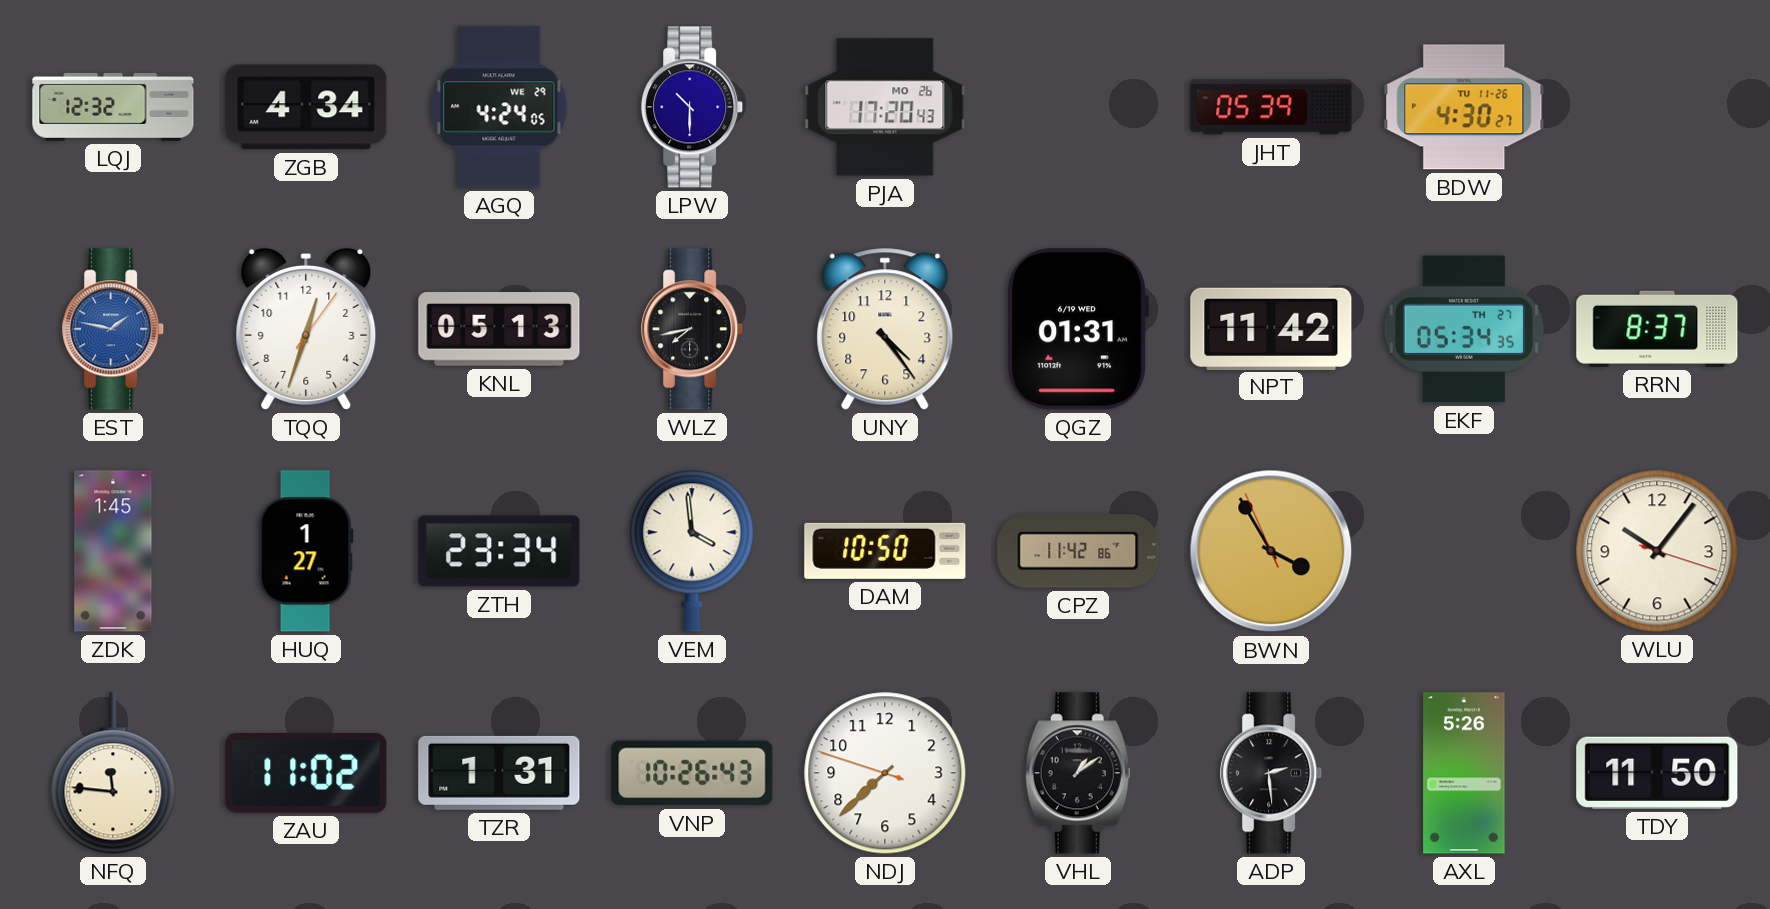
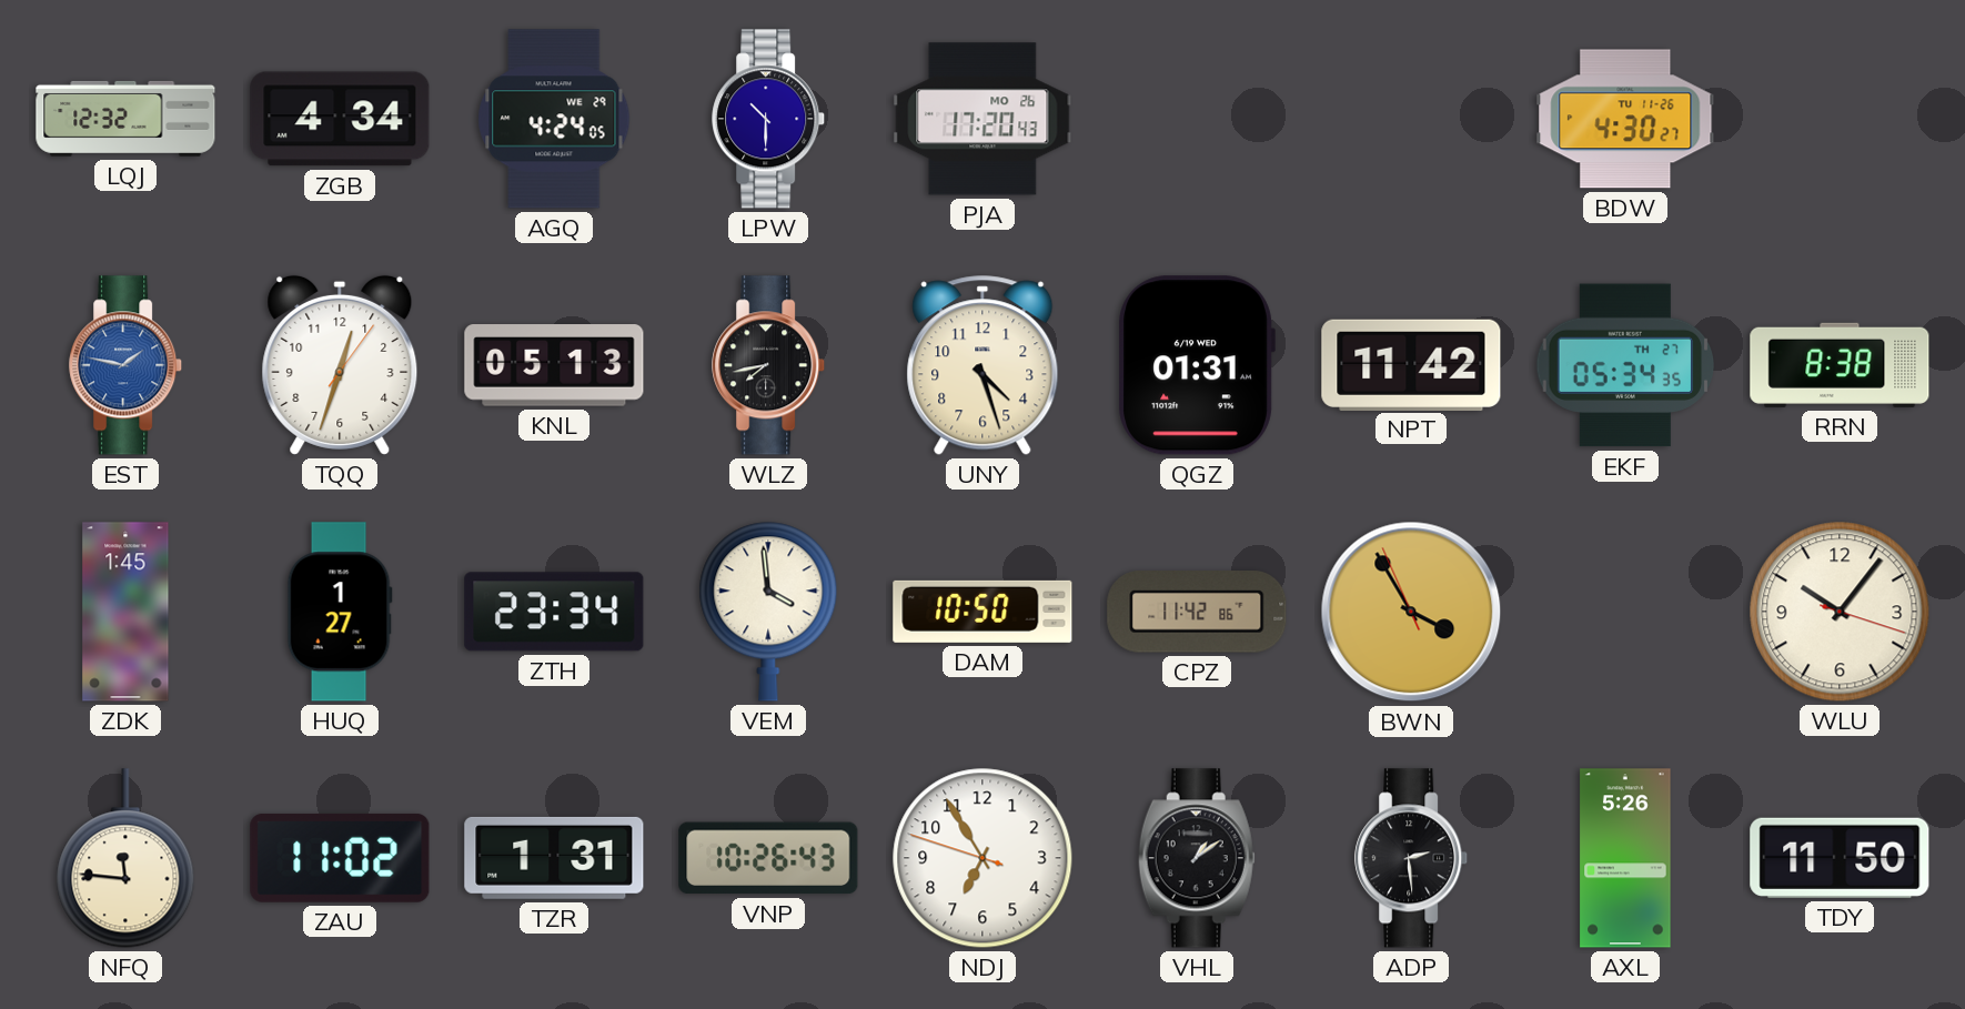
JHT: 05:39 -> none (1271, 107)
UNY: 4:24 -> 4:27 (982, 365)
RRN: 8:37 -> 8:38 (1840, 365)
NDJ: 7:37 -> 6:54 (982, 858)
